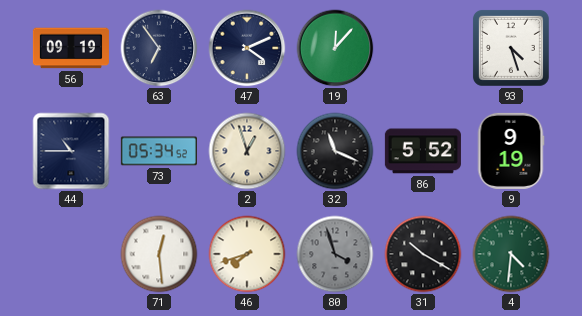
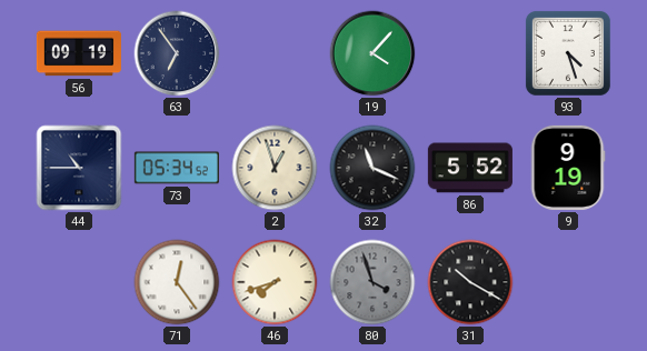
47: 4:11 -> none (247, 48)
19: 12:07 -> 4:07 (372, 53)
71: 12:29 -> 12:24 (177, 282)
4: 4:31 -> none (511, 254)
